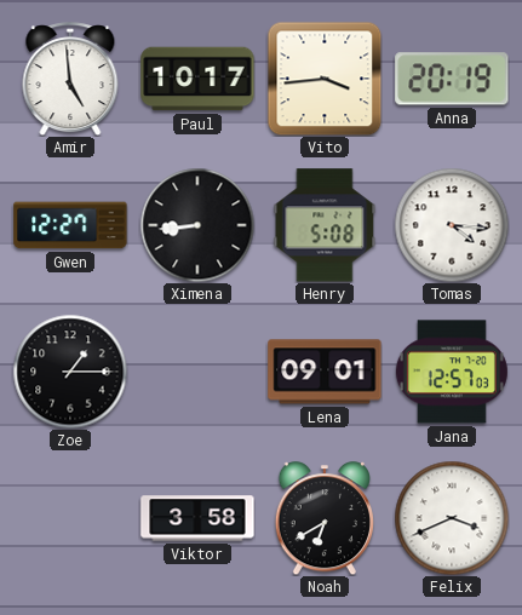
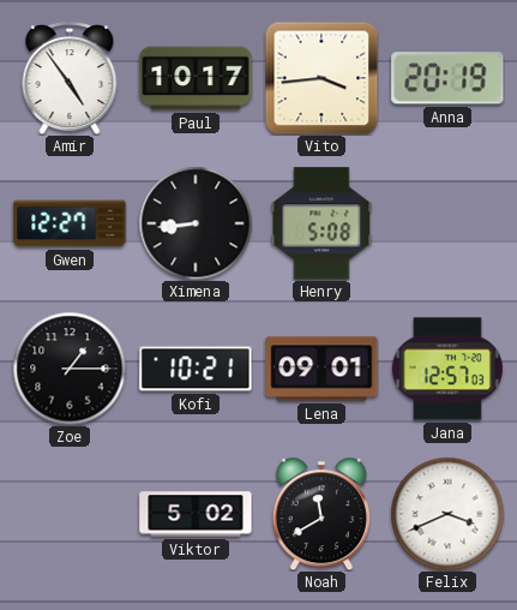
Amir: 4:59 -> 4:54 (70, 78)
Tomas: 4:16 -> none (452, 225)
Kofi: none -> 10:21 (196, 369)
Viktor: 3:58 -> 5:02 (196, 514)
Noah: 6:40 -> 11:40 (320, 514)
